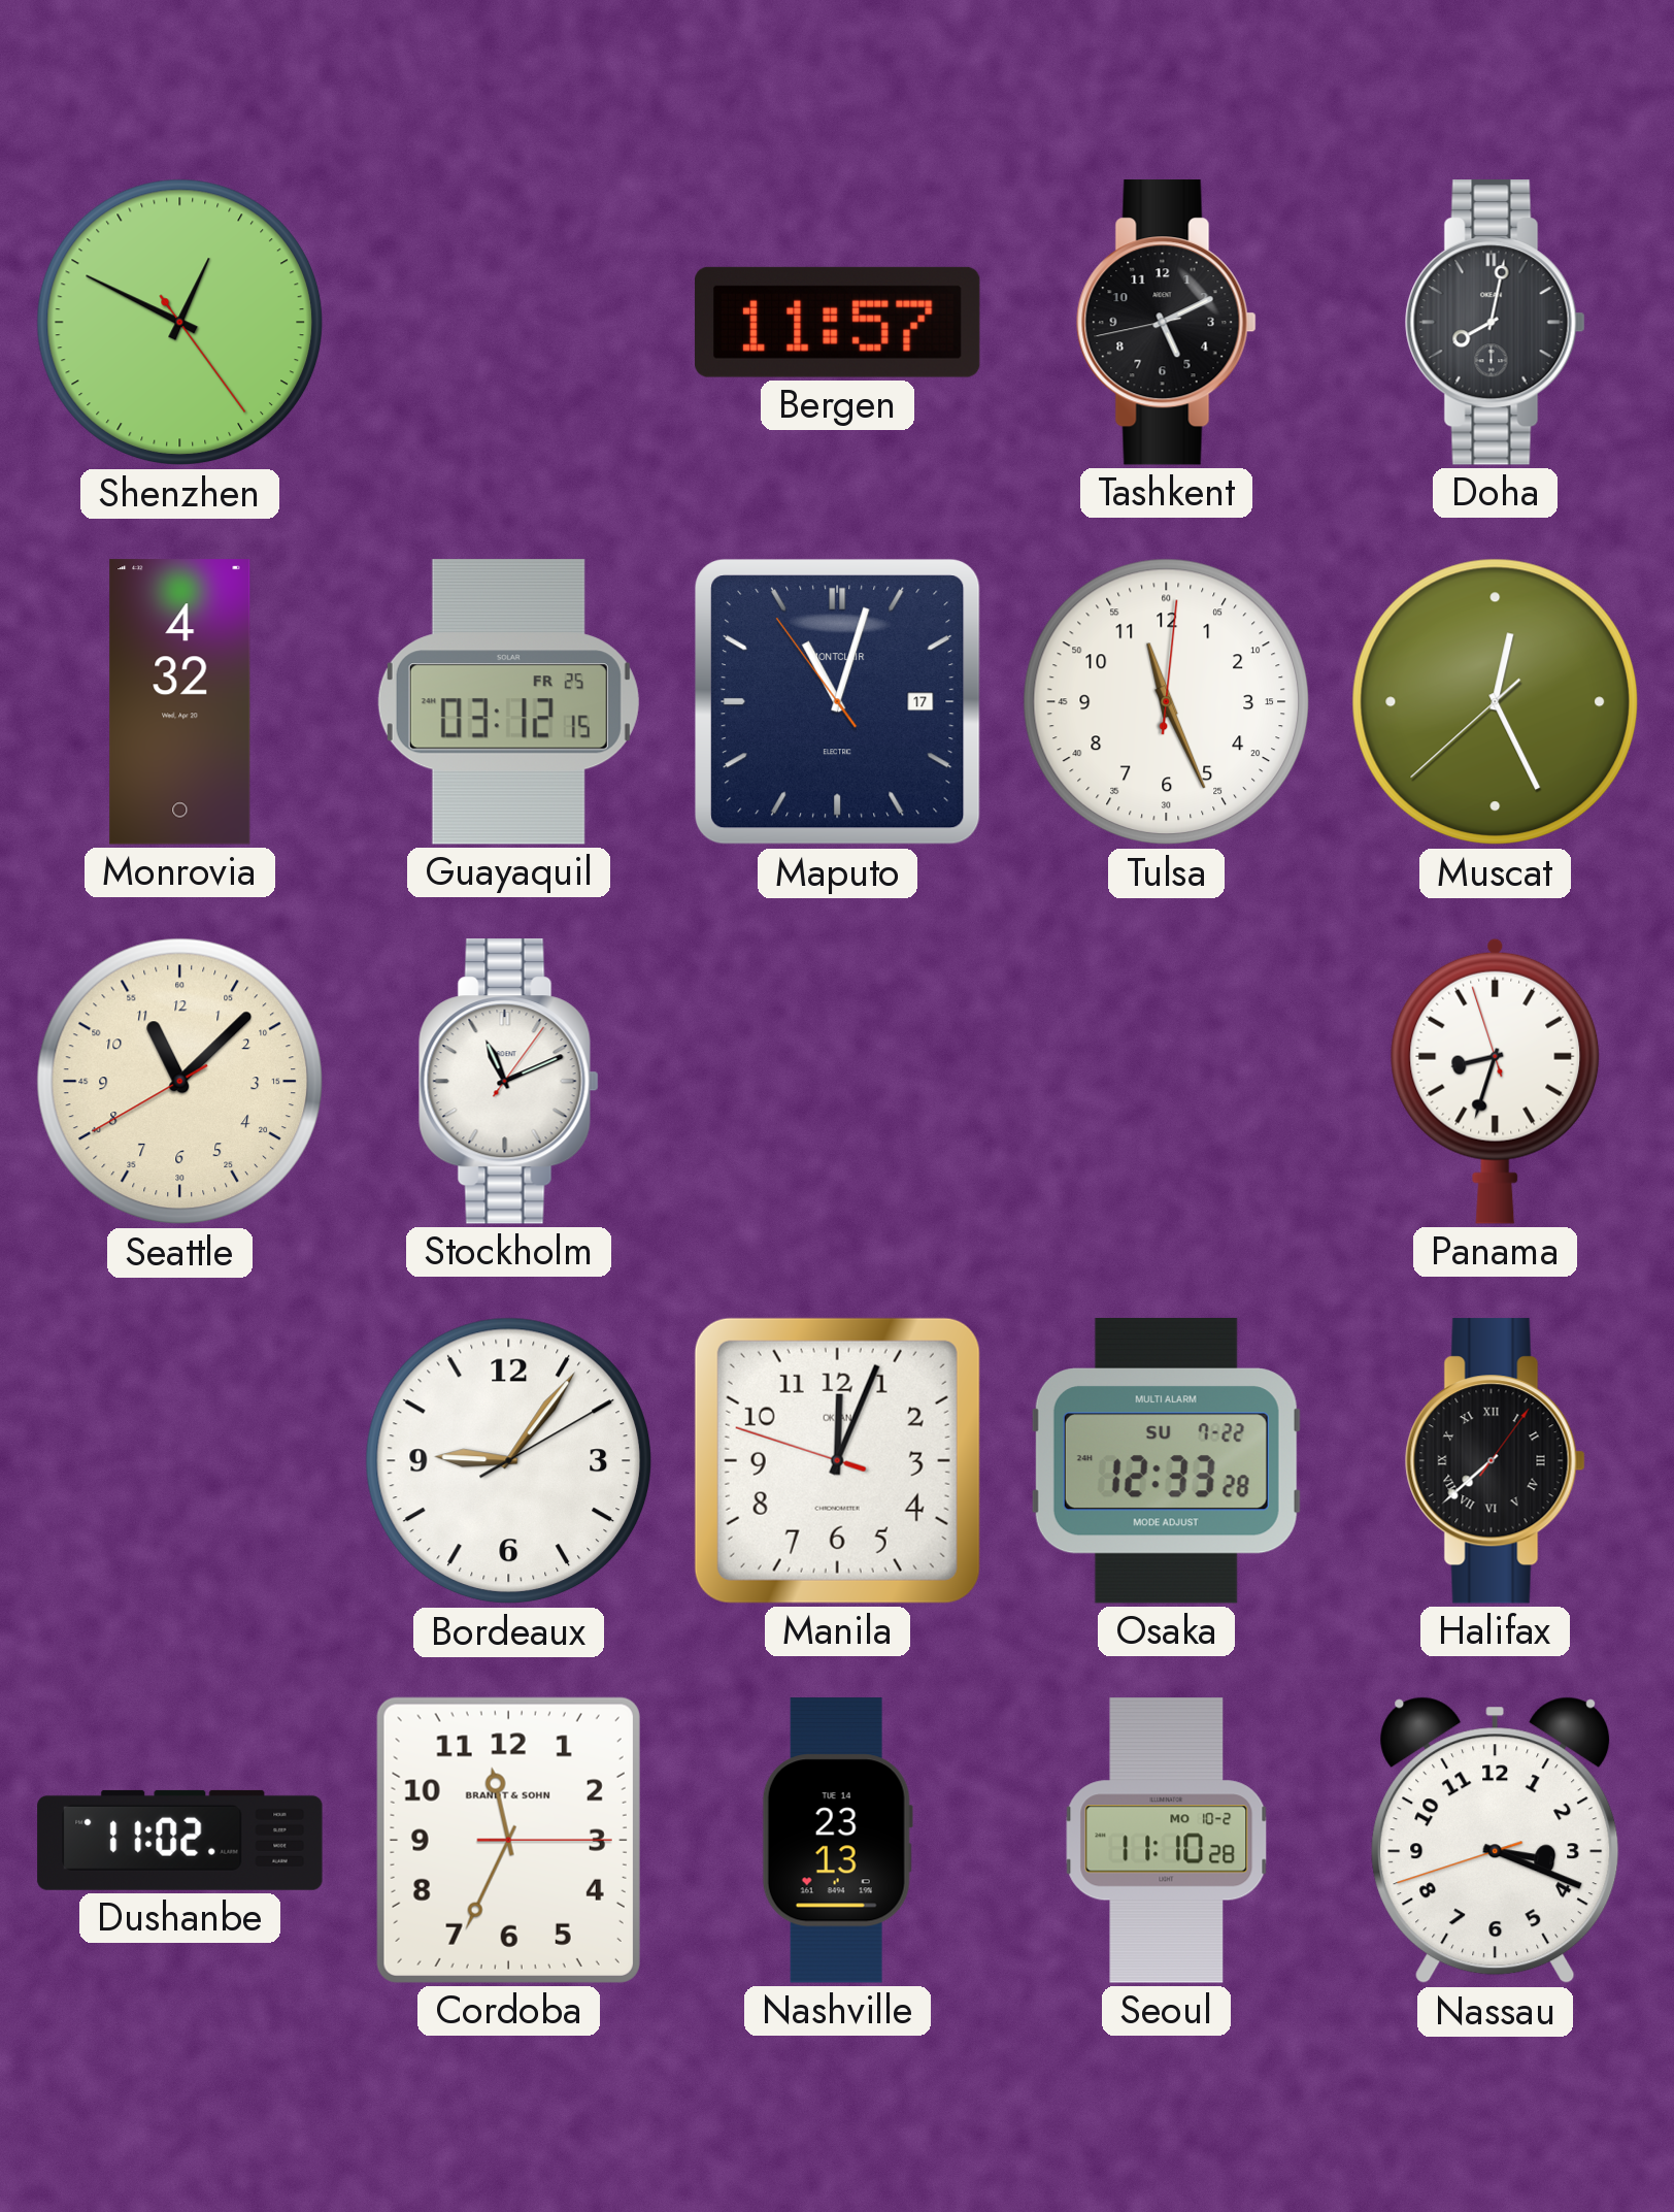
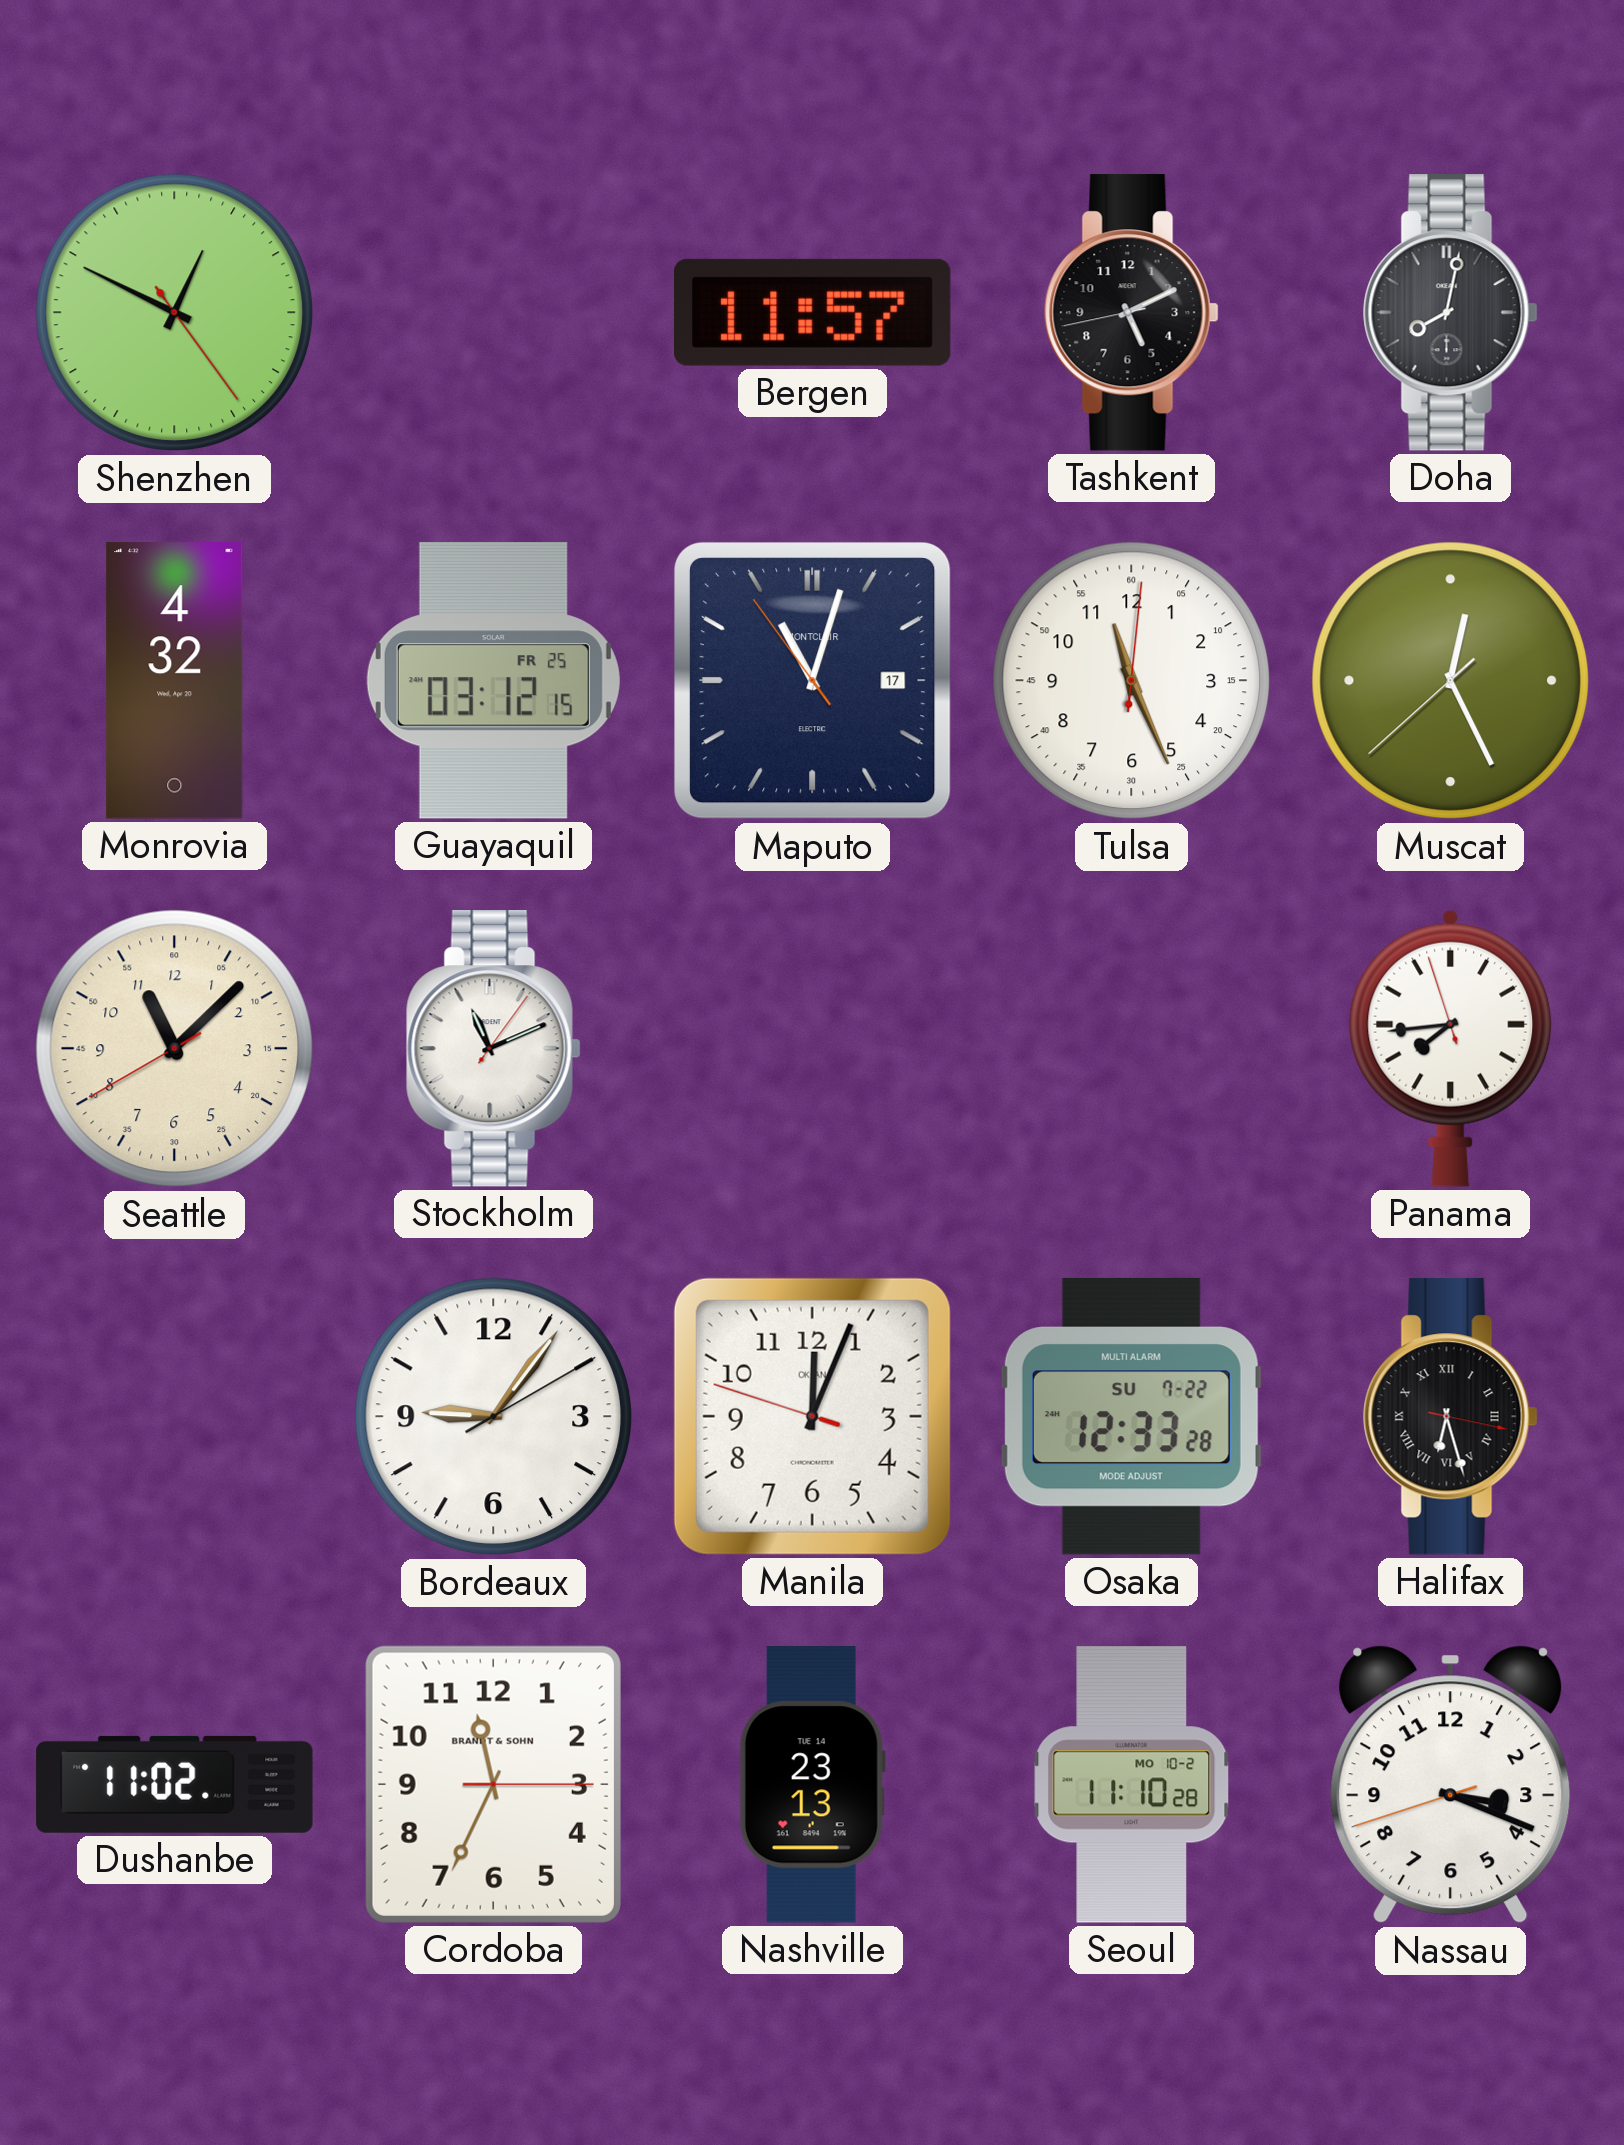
Panama: 8:32 -> 7:43 (1451, 1048)
Halifax: 7:38 -> 6:27 (1450, 1417)
